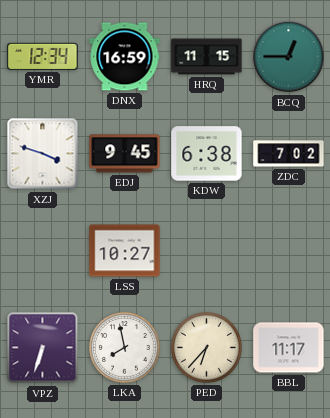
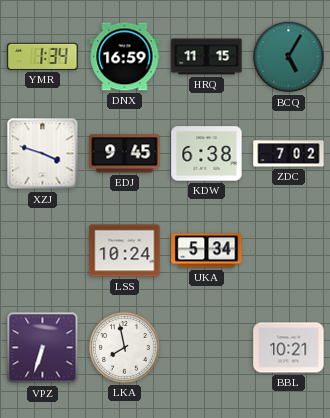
YMR: 12:34 -> 1:34 (43, 56)
BCQ: 12:45 -> 5:05 (289, 57)
LSS: 10:27 -> 10:24 (125, 251)
UKA: none -> 5:34 (207, 251)
PED: 6:37 -> none (207, 348)
BBL: 11:17 -> 10:21 (289, 348)
